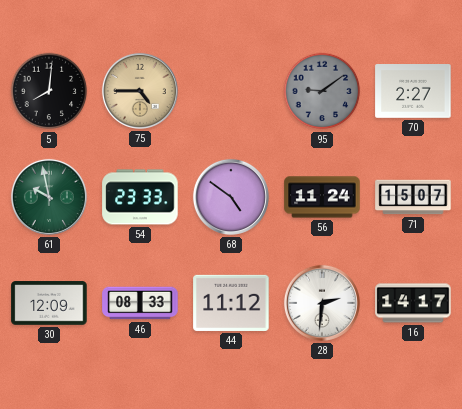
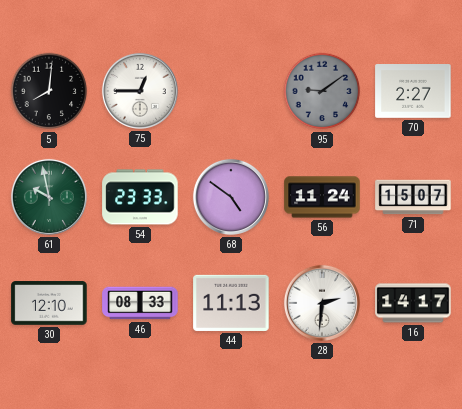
75: 4:45 -> 12:45 (140, 91)
75 dial: champagne -> white (140, 91)
30: 12:09 -> 12:10 (49, 303)
44: 11:12 -> 11:13 (231, 303)
